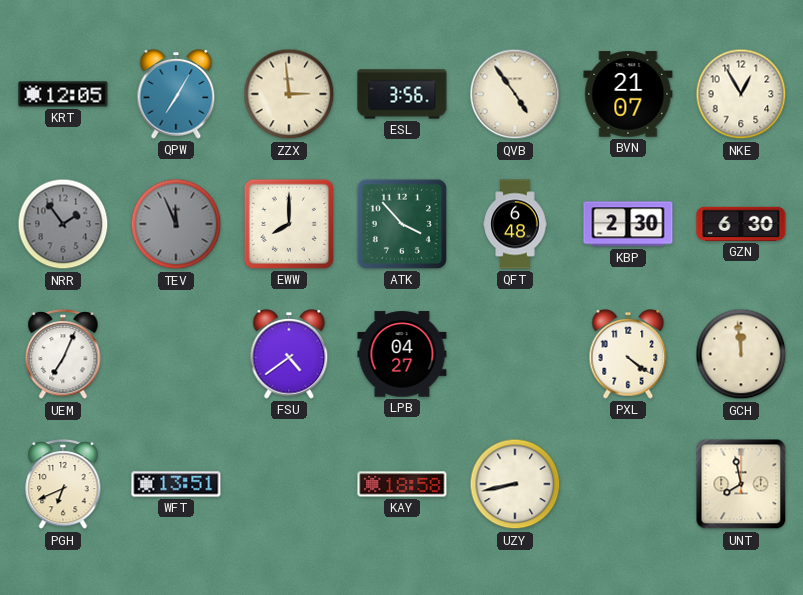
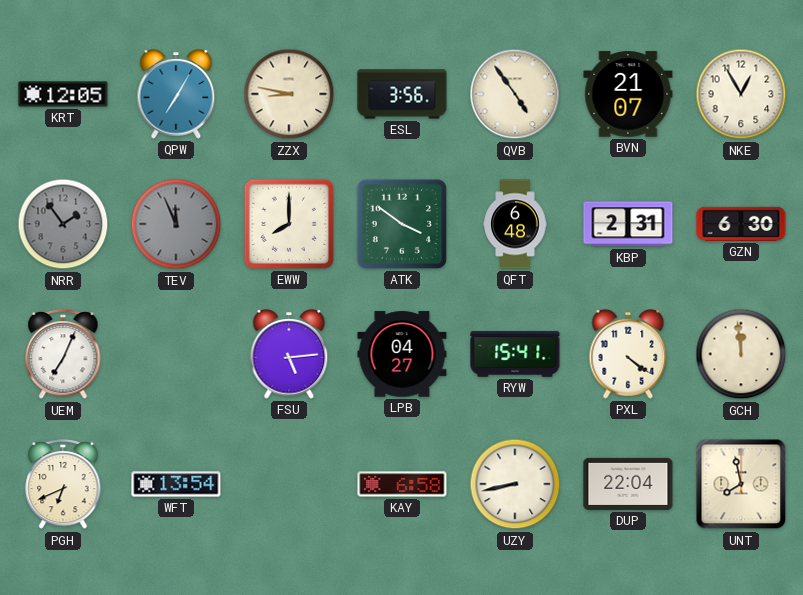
ZZX: 2:59 -> 8:47 (289, 94)
ATK: 3:53 -> 3:51 (402, 224)
KBP: 2:30 -> 2:31 (628, 224)
FSU: 4:39 -> 5:14 (289, 355)
RYW: none -> 15:41 (515, 355)
WFT: 13:51 -> 13:54 (176, 484)
KAY: 18:58 -> 6:58 (402, 484)
DUP: none -> 22:04 (628, 484)
